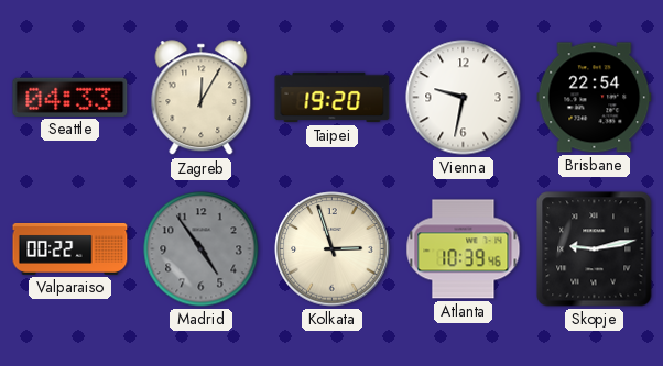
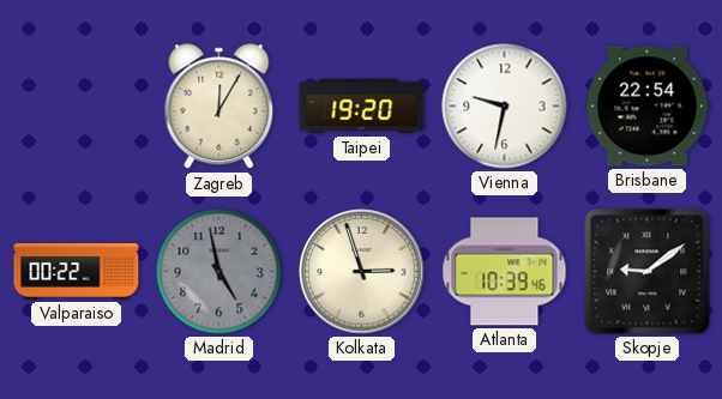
Seattle: 04:33 -> none (70, 97)
Madrid: 4:54 -> 4:58 (219, 272)
Skopje: 9:13 -> 9:09 (648, 272)
